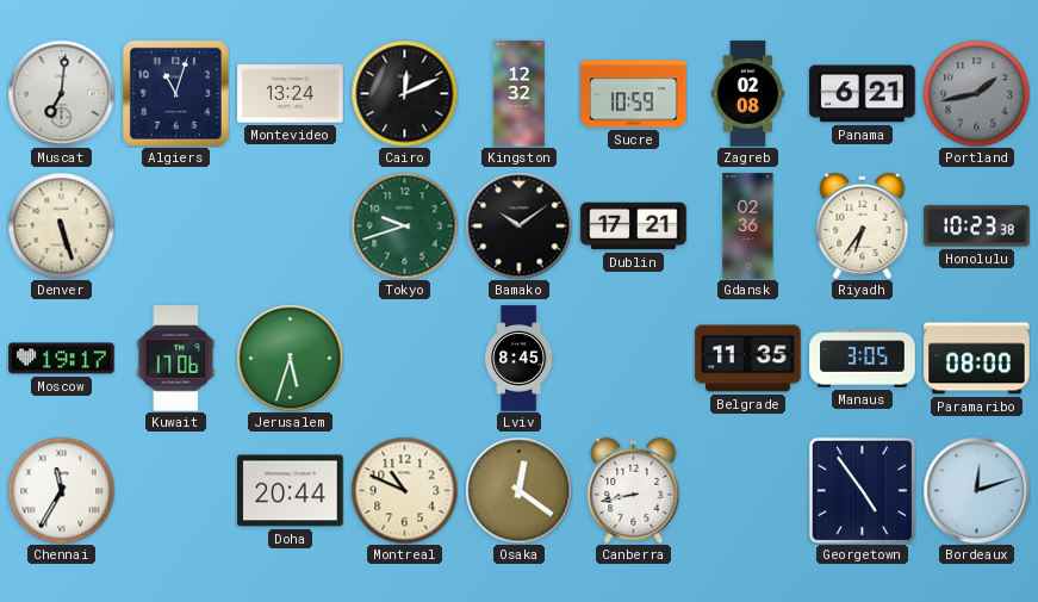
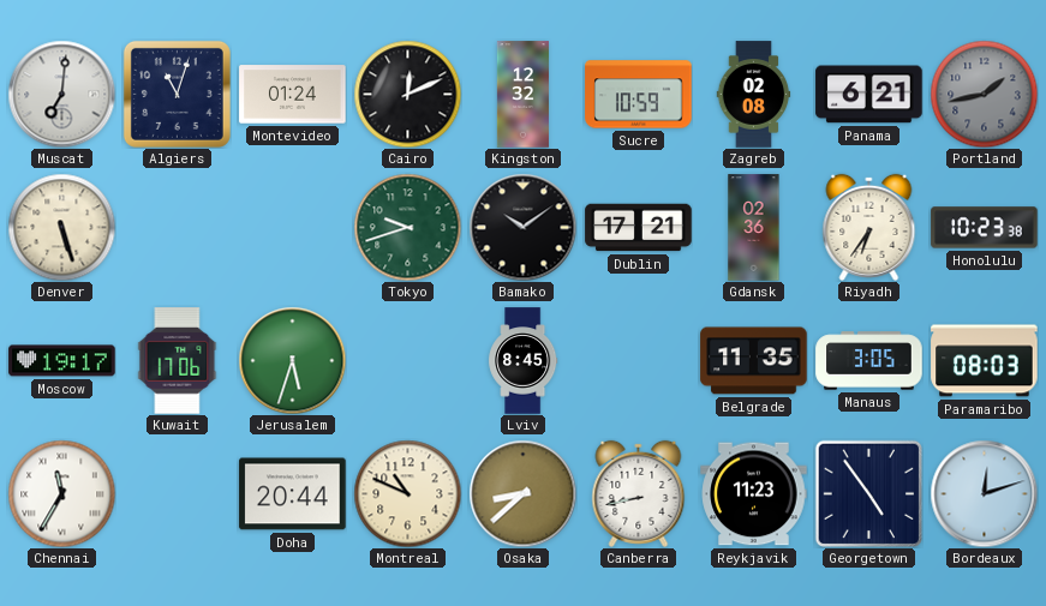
Montevideo: 13:24 -> 01:24 (293, 95)
Paramaribo: 08:00 -> 08:03 (985, 361)
Osaka: 12:21 -> 8:38 (522, 493)
Reykjavik: none -> 11:23 (754, 494)
